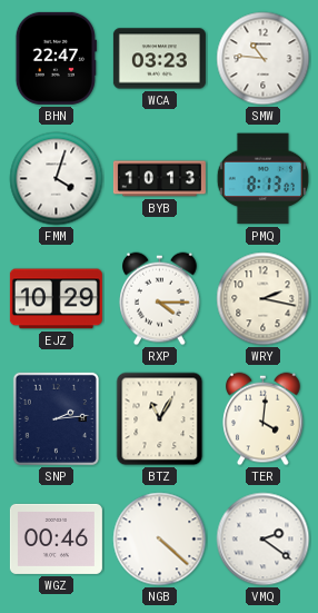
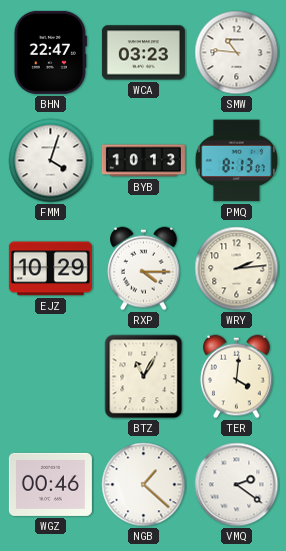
WRY: 2:17 -> 2:14 (237, 269)
SNP: 2:14 -> none (56, 418)
NGB: 4:22 -> 1:22 (144, 485)
